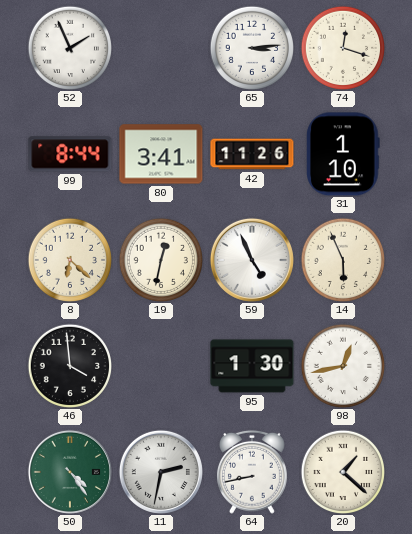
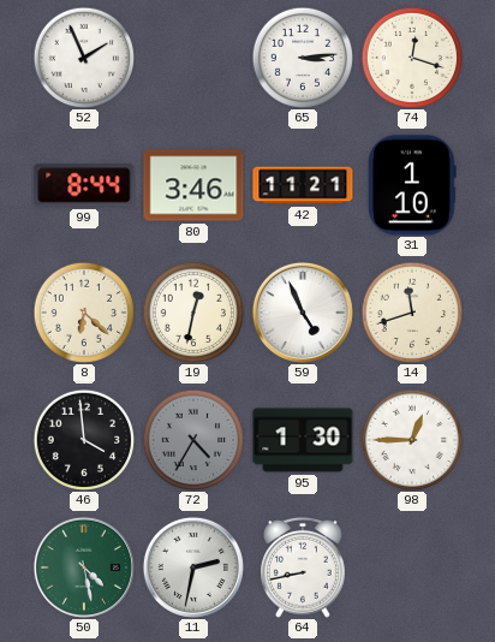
80: 3:41 -> 3:46 (193, 185)
42: 11:26 -> 11:21 (303, 185)
14: 5:56 -> 11:42 (411, 311)
72: none -> 4:35 (192, 439)
98: 12:43 -> 12:45 (411, 439)
50: 4:24 -> 4:28 (84, 567)
20: 1:22 -> none (342, 471)
